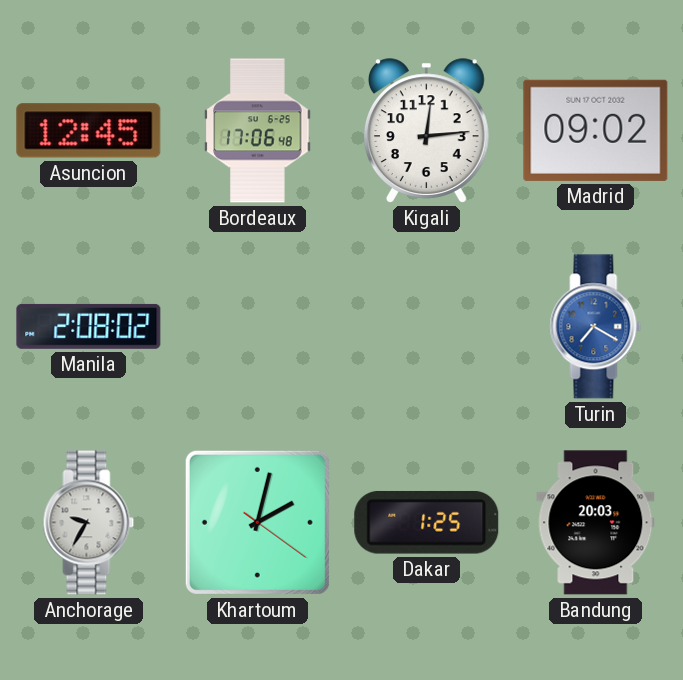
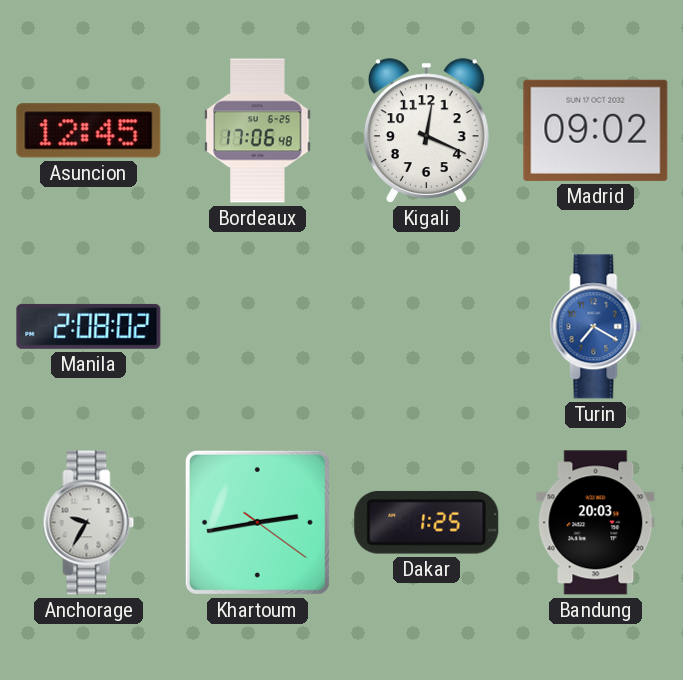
Kigali: 12:14 -> 12:19 (426, 131)
Khartoum: 2:02 -> 2:43 (257, 522)
